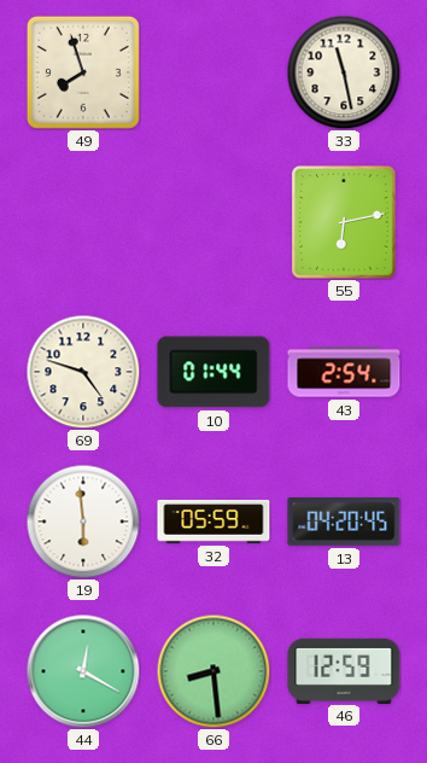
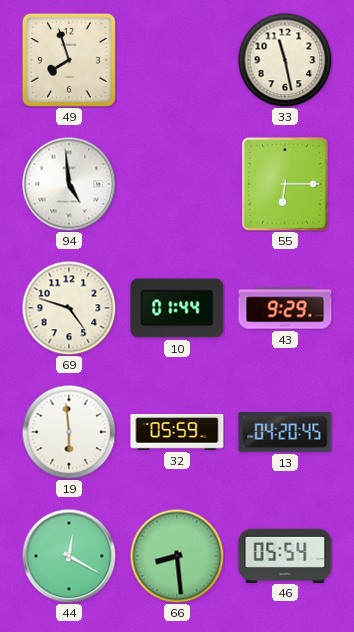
94: none -> 4:59 (69, 184)
55: 6:13 -> 6:15 (285, 185)
43: 2:54 -> 9:29 (285, 308)
46: 12:59 -> 05:54 (285, 555)
